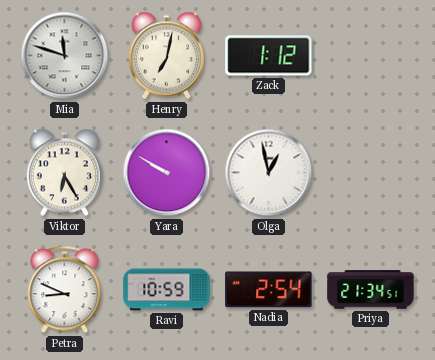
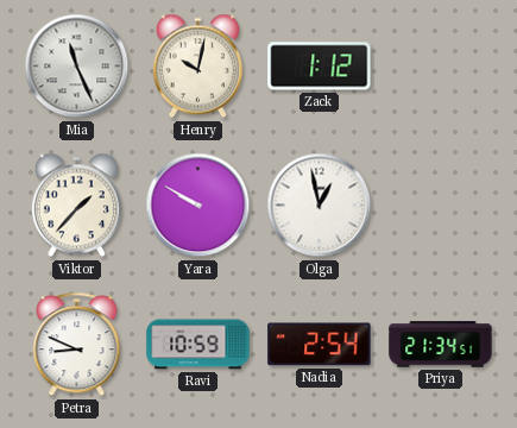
Mia: 11:48 -> 11:26 (77, 67)
Henry: 7:02 -> 10:02 (197, 67)
Viktor: 6:25 -> 1:37 (76, 206)
